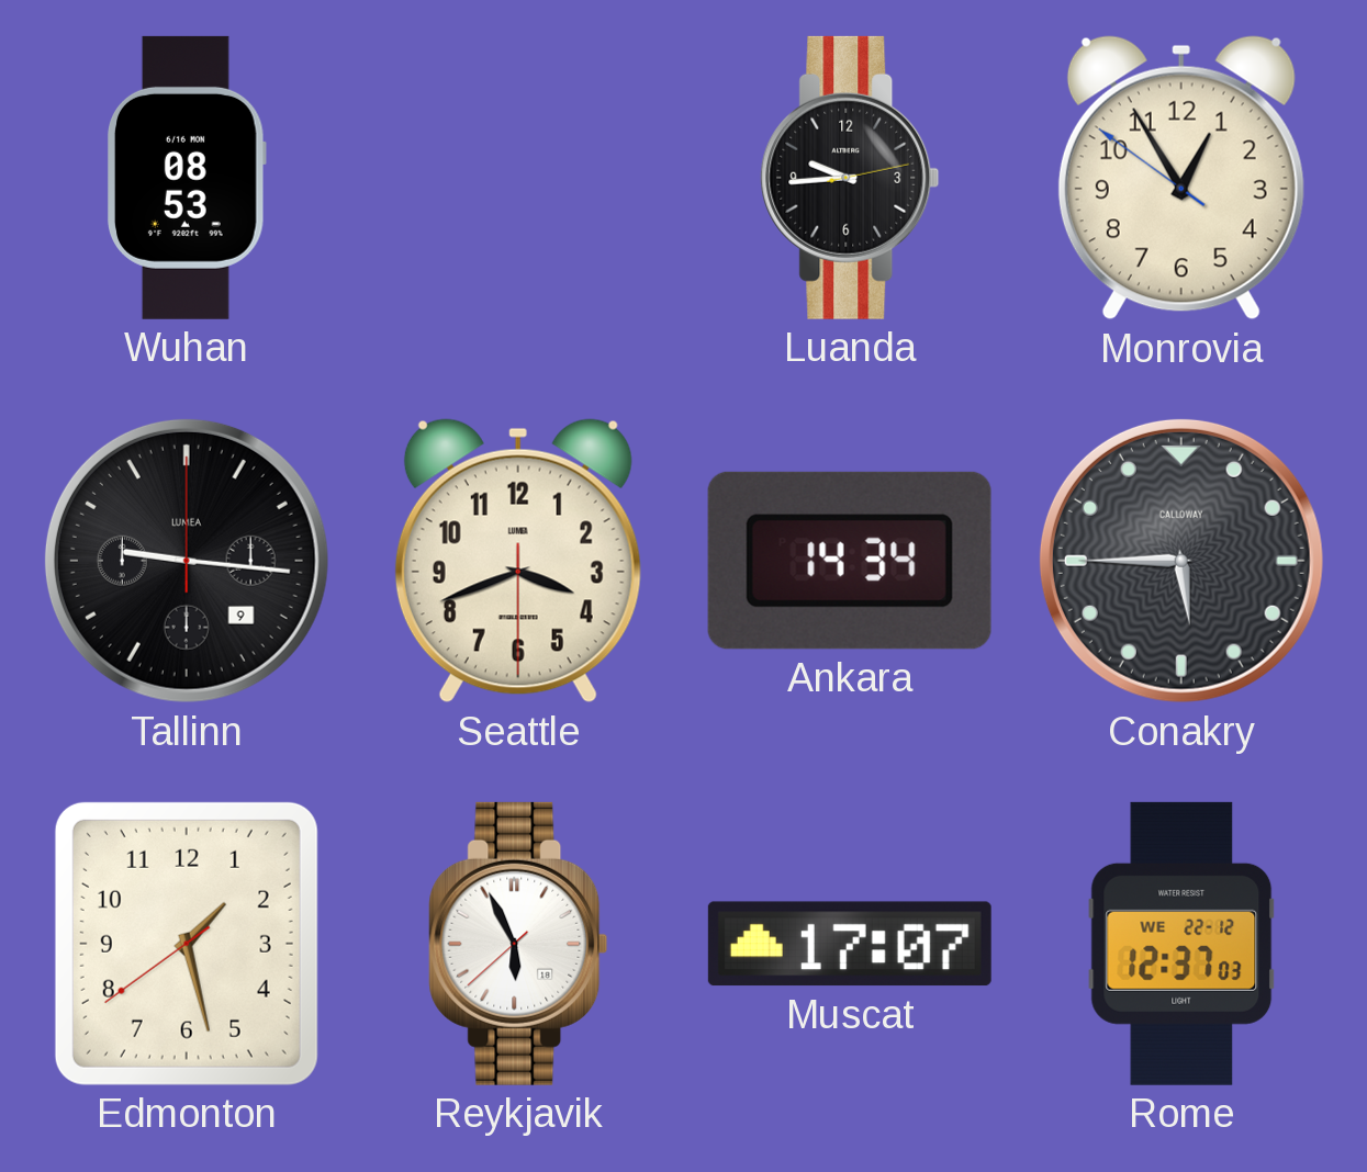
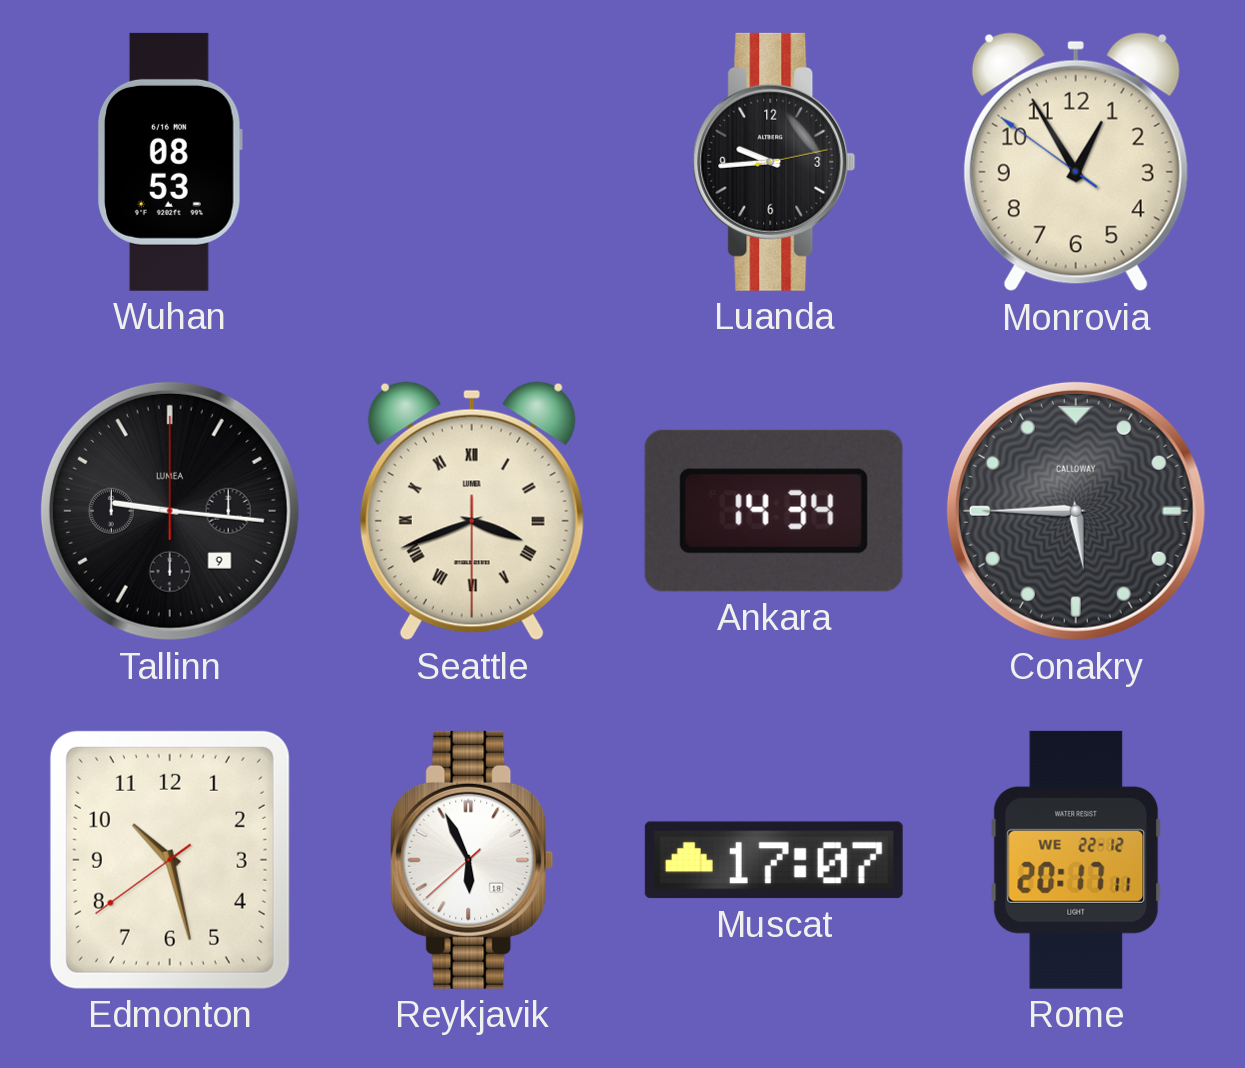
Seattle numerals: Arabic -> Roman (472, 511)
Edmonton: 1:27 -> 10:27 (170, 860)
Rome: 12:37 -> 20:17 (1076, 860)
